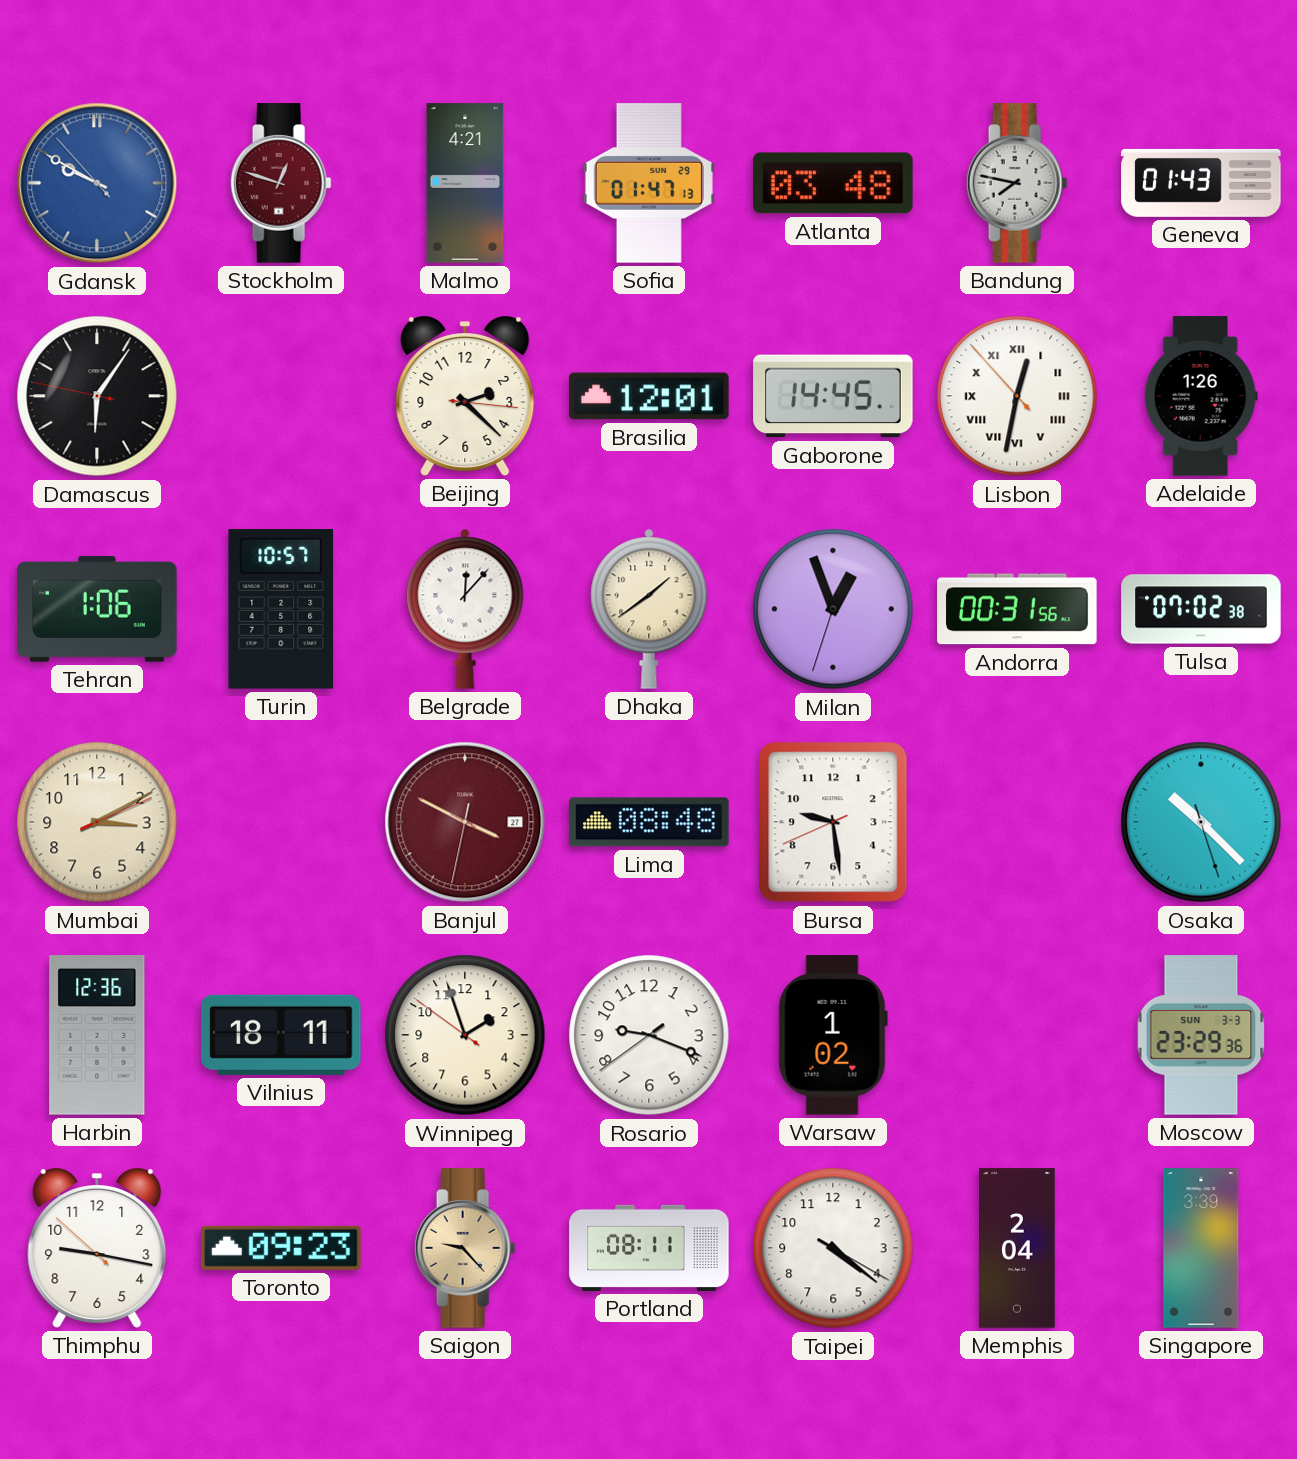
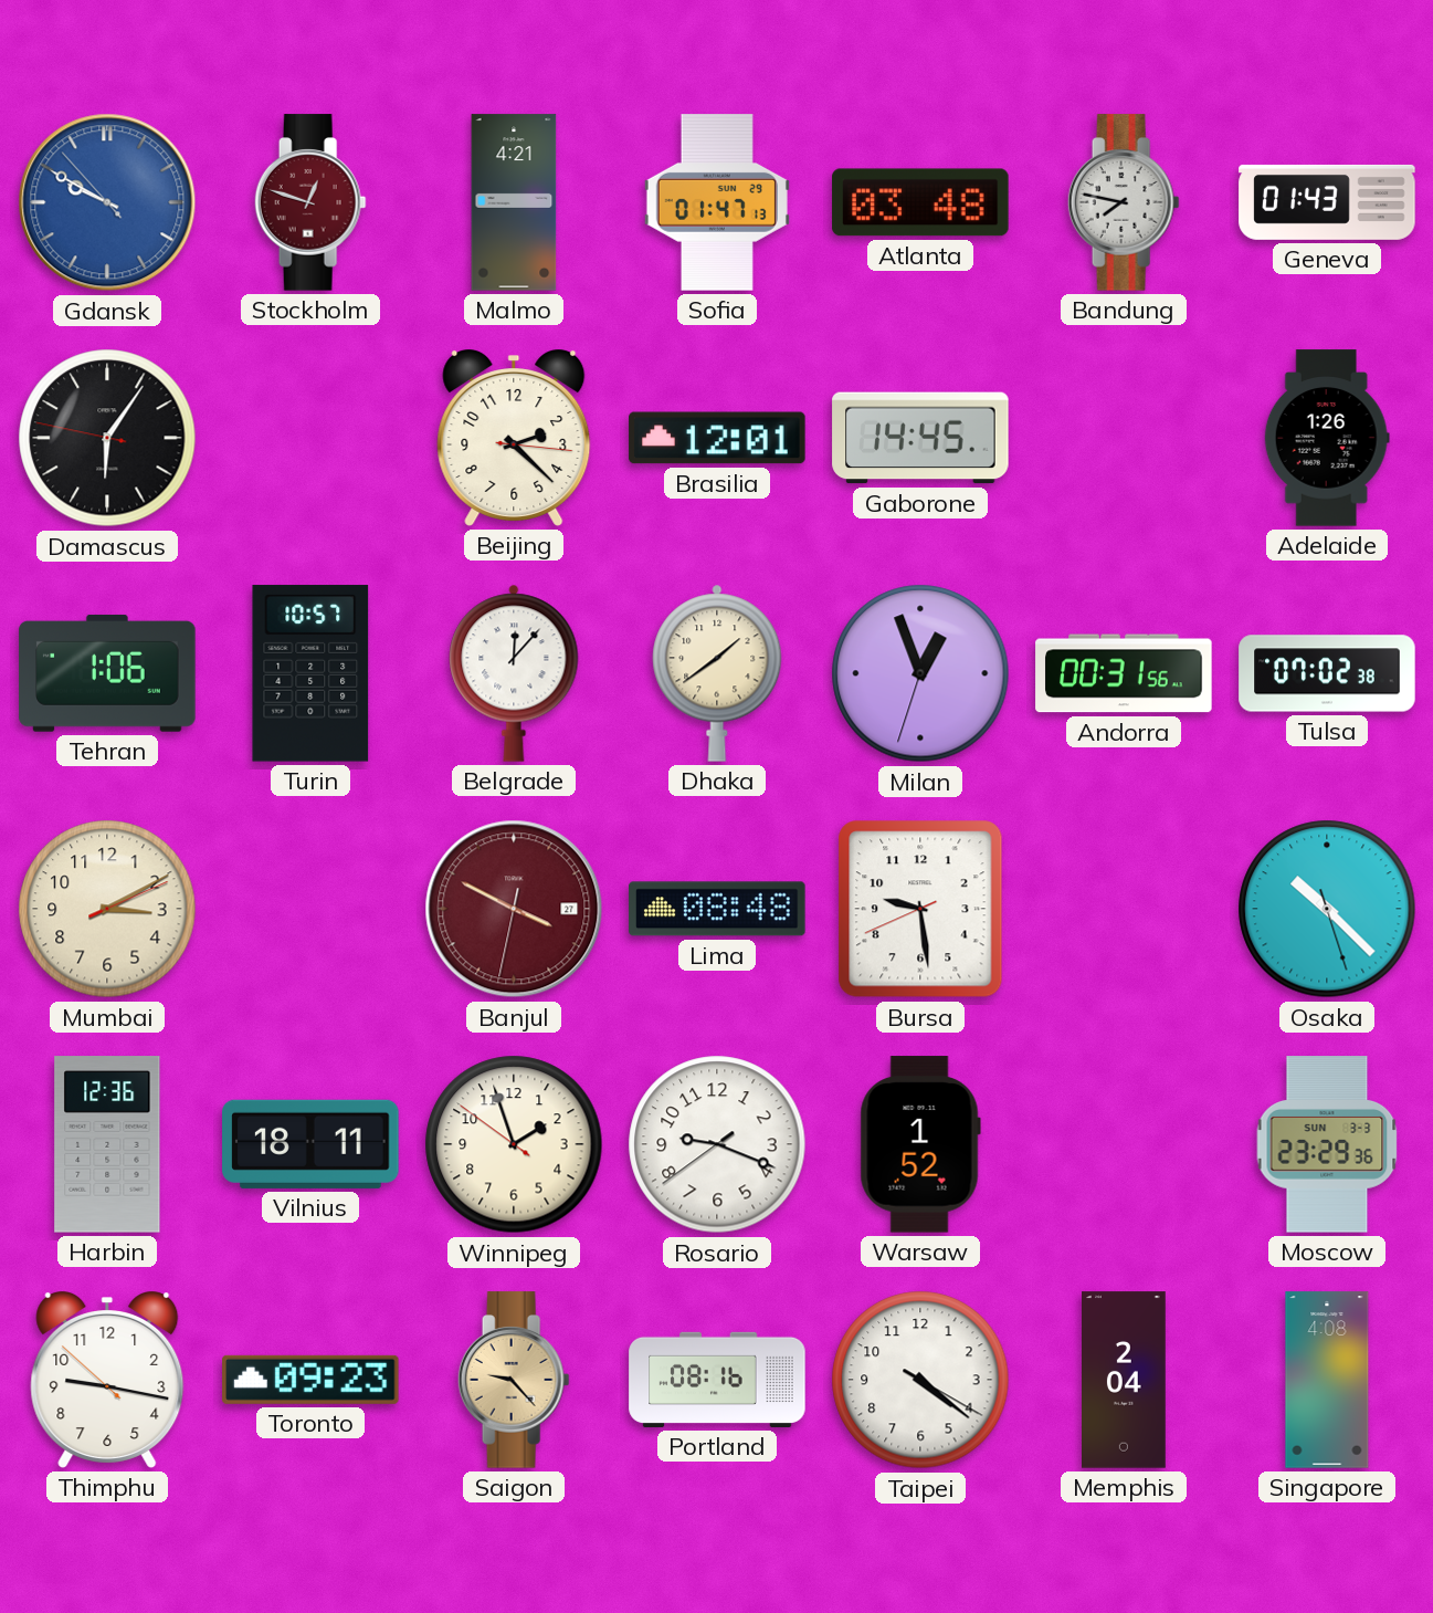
Lisbon: 12:31 -> none (1017, 396)
Warsaw: 1:02 -> 1:52 (920, 1144)
Portland: 08:11 -> 08:16 (717, 1380)
Singapore: 3:39 -> 4:08 (1327, 1380)
